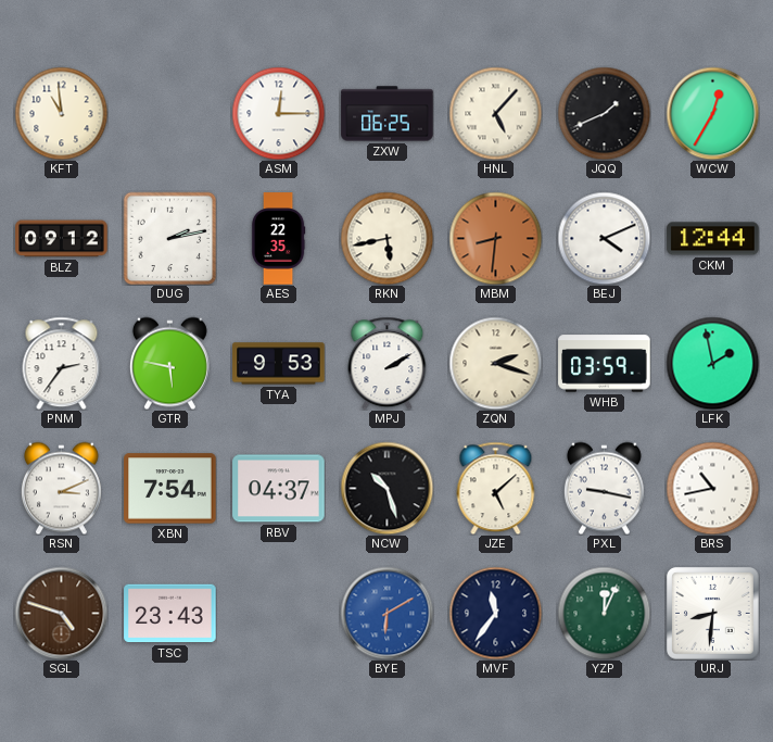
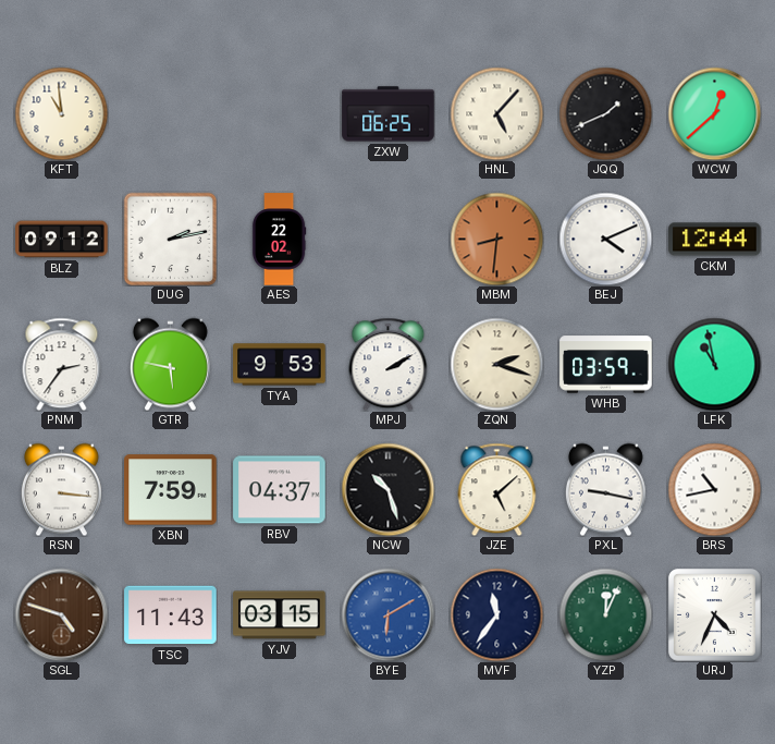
ASM: 12:15 -> none (278, 113)
WCW: 12:35 -> 12:38 (714, 113)
AES: 22:35 -> 22:02 (279, 240)
RKN: 5:43 -> none (386, 238)
LFK: 1:58 -> 10:58 (714, 364)
RSN: 3:11 -> 3:16 (61, 489)
XBN: 7:54 -> 7:59 (171, 490)
TSC: 23:43 -> 11:43 (171, 615)
YJV: none -> 03:15 (280, 615)
URJ: 8:31 -> 4:34 (715, 615)
